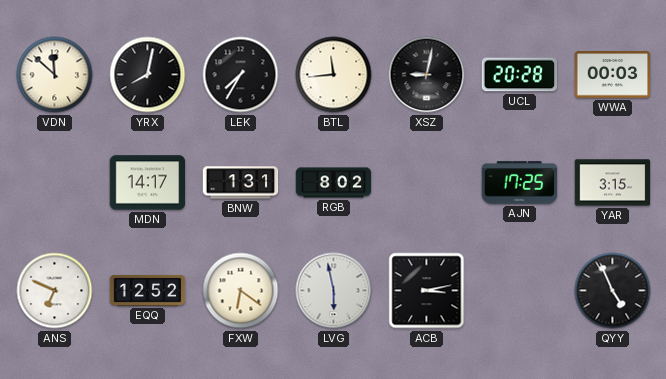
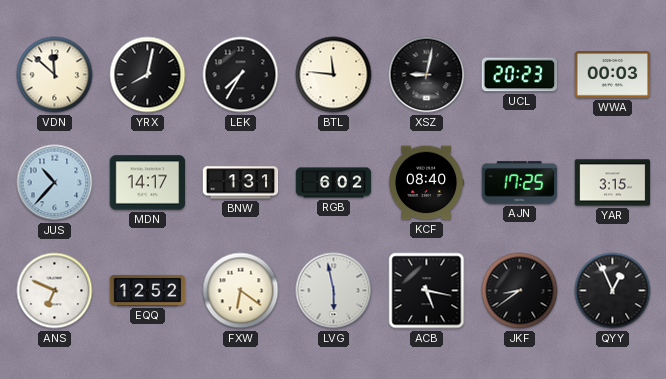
BTL: 11:44 -> 11:46 (334, 75)
UCL: 20:28 -> 20:23 (520, 75)
JUS: none -> 10:37 (55, 183)
RGB: 8:02 -> 6:02 (334, 183)
KCF: none -> 08:40 (426, 183)
ACB: 3:13 -> 5:17 (427, 291)
JKF: none -> 8:39 (520, 291)
QYY: 4:56 -> 12:56 (613, 291)
